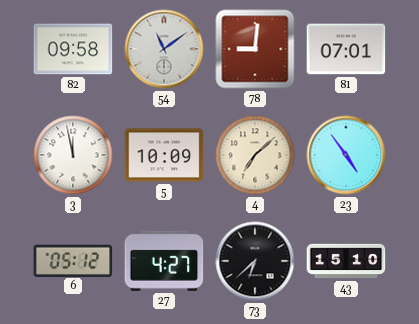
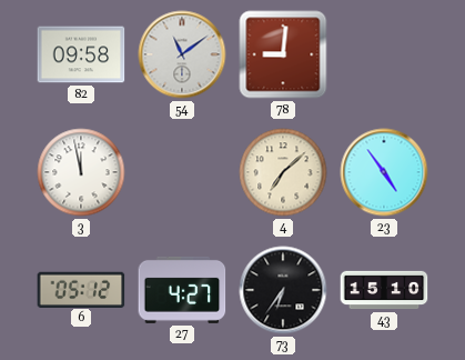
81: 07:01 -> none (346, 49)
5: 10:09 -> none (164, 155)
73: 6:38 -> 6:36 (283, 290)
